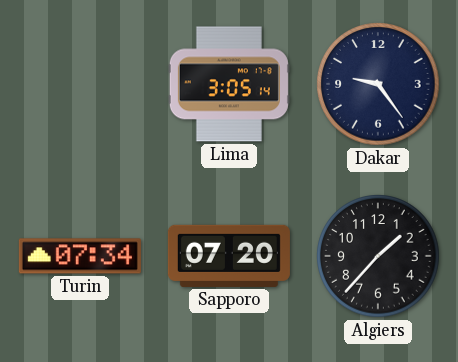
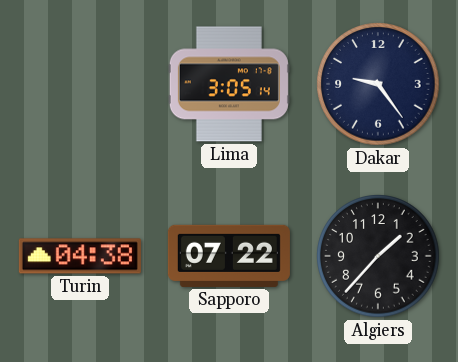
Turin: 07:34 -> 04:38 (80, 256)
Sapporo: 07:20 -> 07:22 (229, 256)
